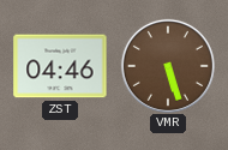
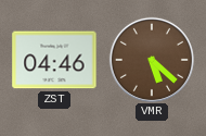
VMR: 5:27 -> 5:22 (152, 60)
